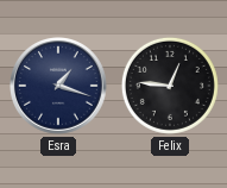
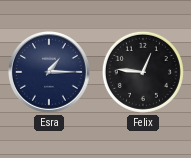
Esra: 1:18 -> 1:15 (50, 73)
